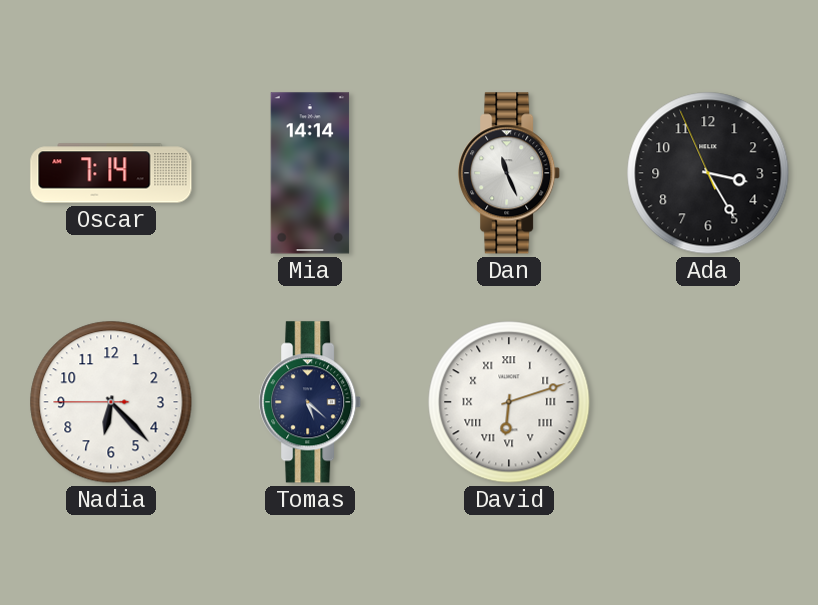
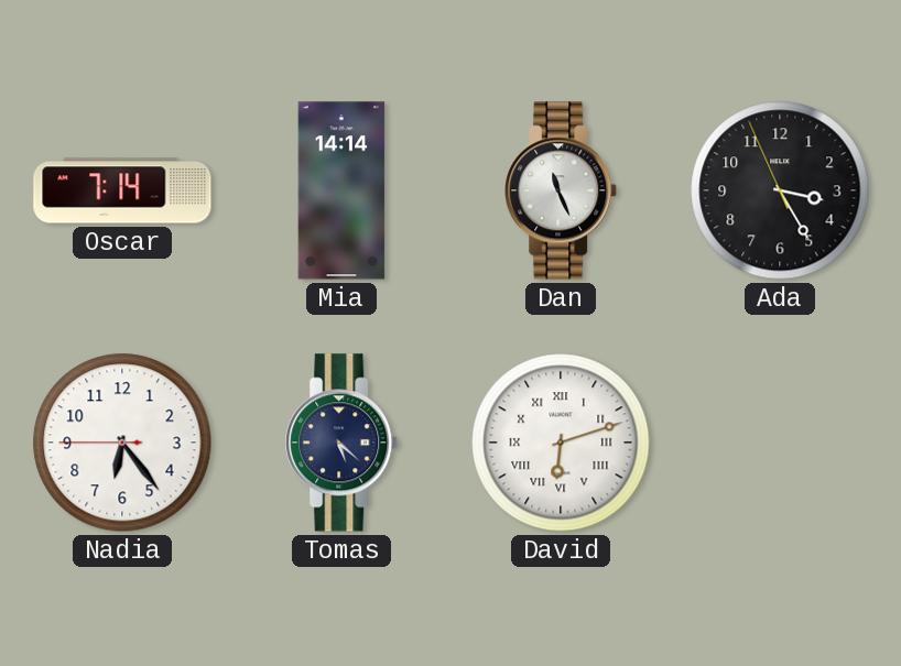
Nadia: 6:22 -> 6:23 (122, 443)
